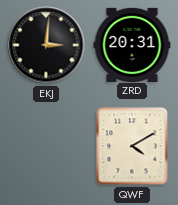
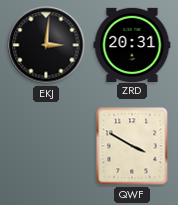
QWF: 4:10 -> 3:50 (132, 146)
